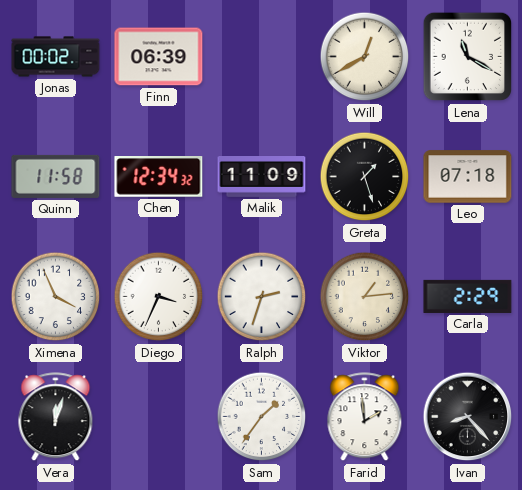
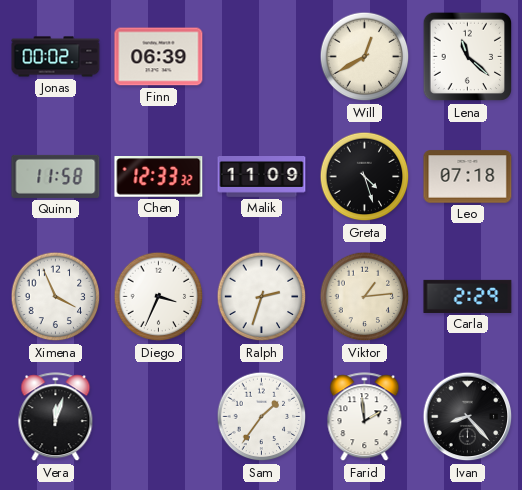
Lena: 11:20 -> 11:22 (468, 57)
Chen: 12:34 -> 12:33 (159, 177)
Greta: 1:27 -> 4:27 (365, 177)
